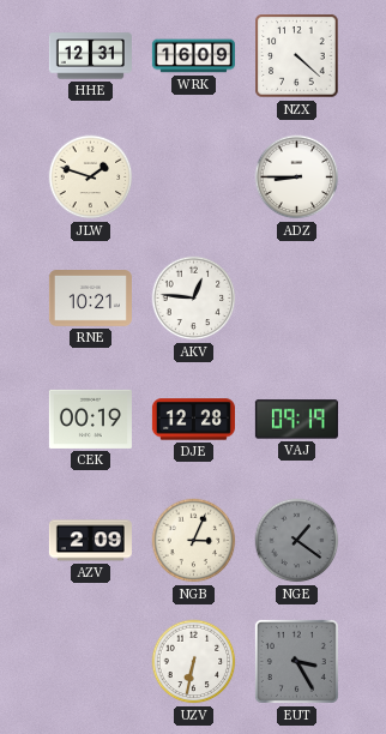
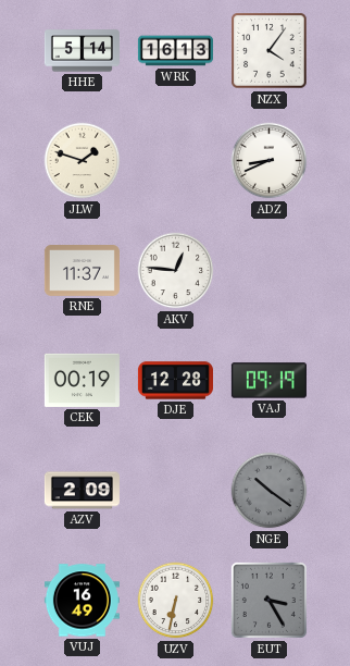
HHE: 12:31 -> 5:14 (82, 51)
WRK: 16:09 -> 16:13 (175, 51)
NZX: 4:22 -> 4:06 (270, 51)
ADZ: 8:45 -> 8:41 (270, 161)
RNE: 10:21 -> 11:37 (82, 271)
NGB: 3:04 -> none (194, 541)
NGE: 1:21 -> 10:21 (270, 491)
VUJ: none -> 16:49 (82, 601)
